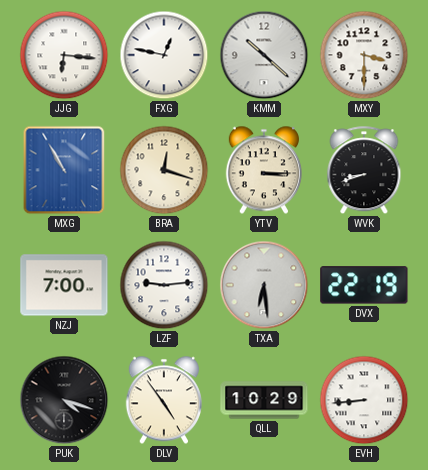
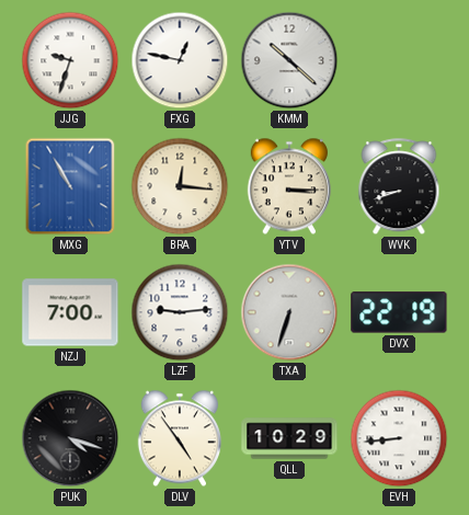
JJG: 6:16 -> 9:33 (70, 60)
MXY: 3:30 -> none (364, 55)
BRA: 12:18 -> 12:16 (180, 186)
TXA: 6:29 -> 6:33 (289, 312)
